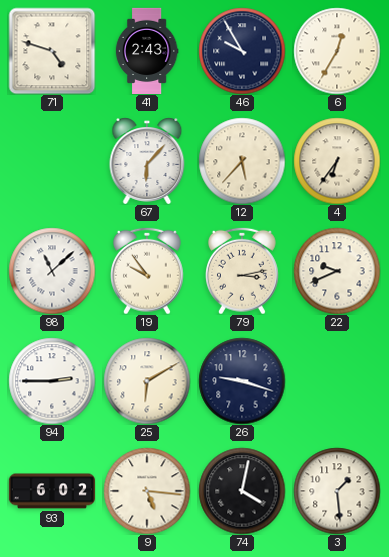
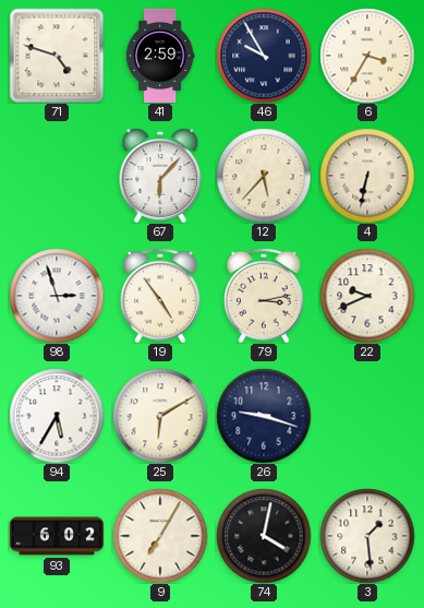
41: 2:43 -> 2:59 (160, 55)
6: 12:35 -> 3:35 (367, 56)
4: 6:36 -> 6:32 (367, 176)
98: 11:08 -> 2:57 (57, 296)
19: 9:54 -> 4:54 (161, 296)
94: 2:45 -> 5:35 (57, 416)
9: 5:16 -> 7:05 (160, 536)
